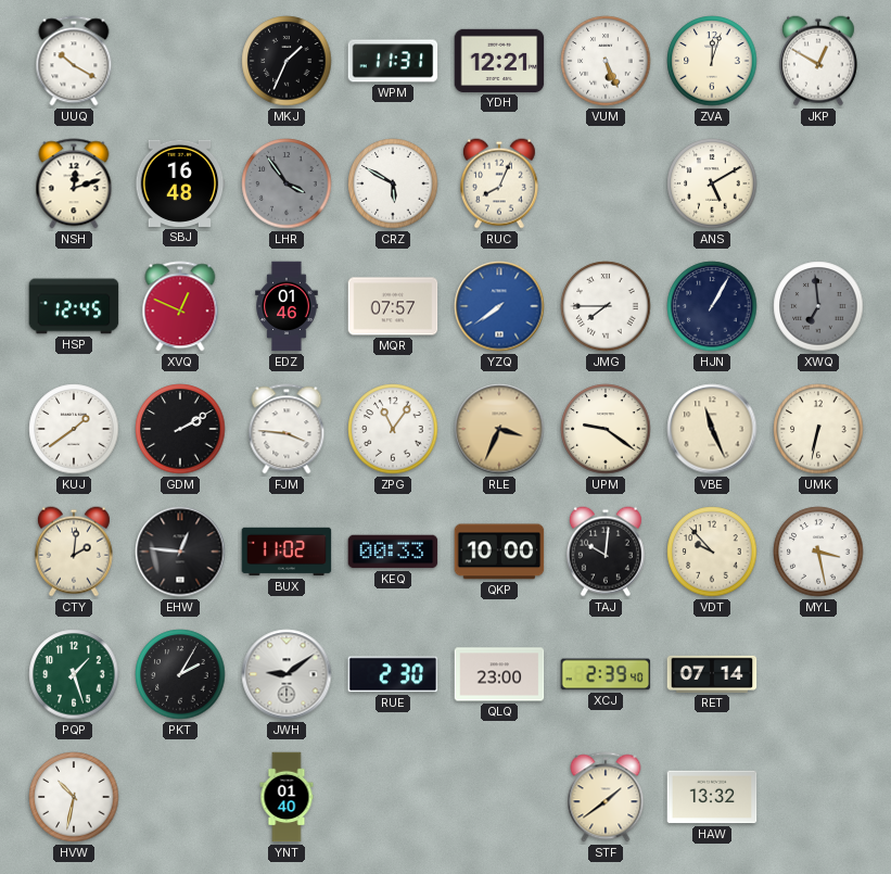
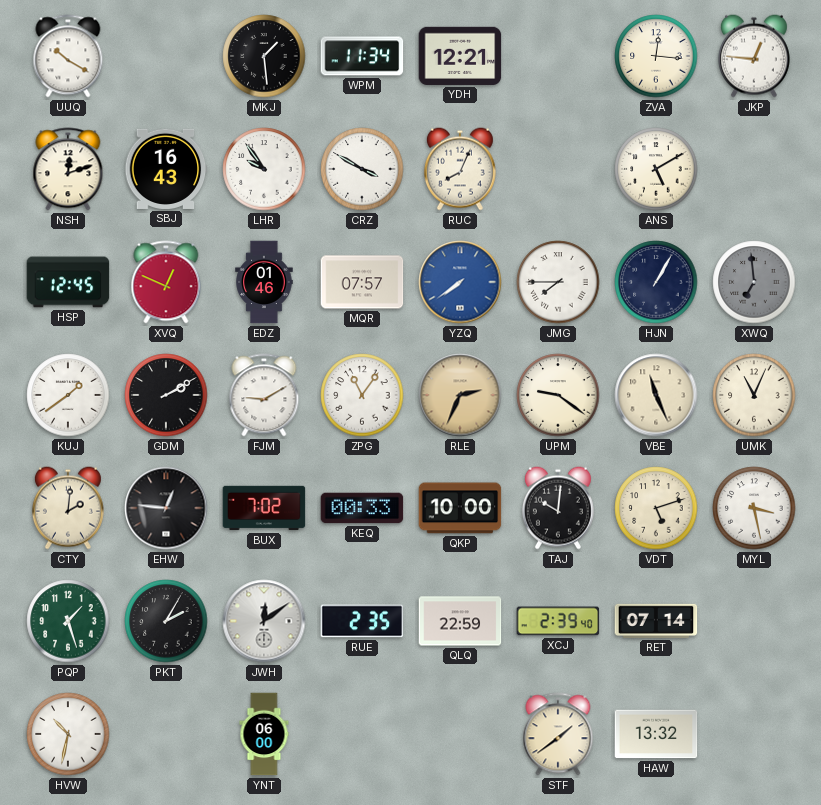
MKJ: 1:34 -> 1:29 (264, 56)
WPM: 11:31 -> 11:34 (362, 56)
VUM: 5:26 -> none (606, 61)
ZVA: 12:03 -> 12:16 (656, 56)
JKP: 12:50 -> 12:46 (754, 56)
SBJ: 16:48 -> 16:43 (166, 169)
LHR: 3:54 -> 9:54 (264, 169)
LHR dial: grey -> white (264, 169)
CRZ: 5:50 -> 3:50 (362, 169)
FJM: 3:46 -> 9:10 (264, 395)
RLE: 3:34 -> 2:34 (460, 395)
UMK: 6:32 -> 11:04 (754, 395)
BUX: 11:02 -> 7:02 (264, 508)
VDT: 9:53 -> 5:12 (656, 508)
JWH: 9:09 -> 12:09 (264, 621)
RUE: 2:30 -> 2:35 (362, 621)
QLQ: 23:00 -> 22:59 (460, 621)
YNT: 01:40 -> 06:00 (264, 734)
